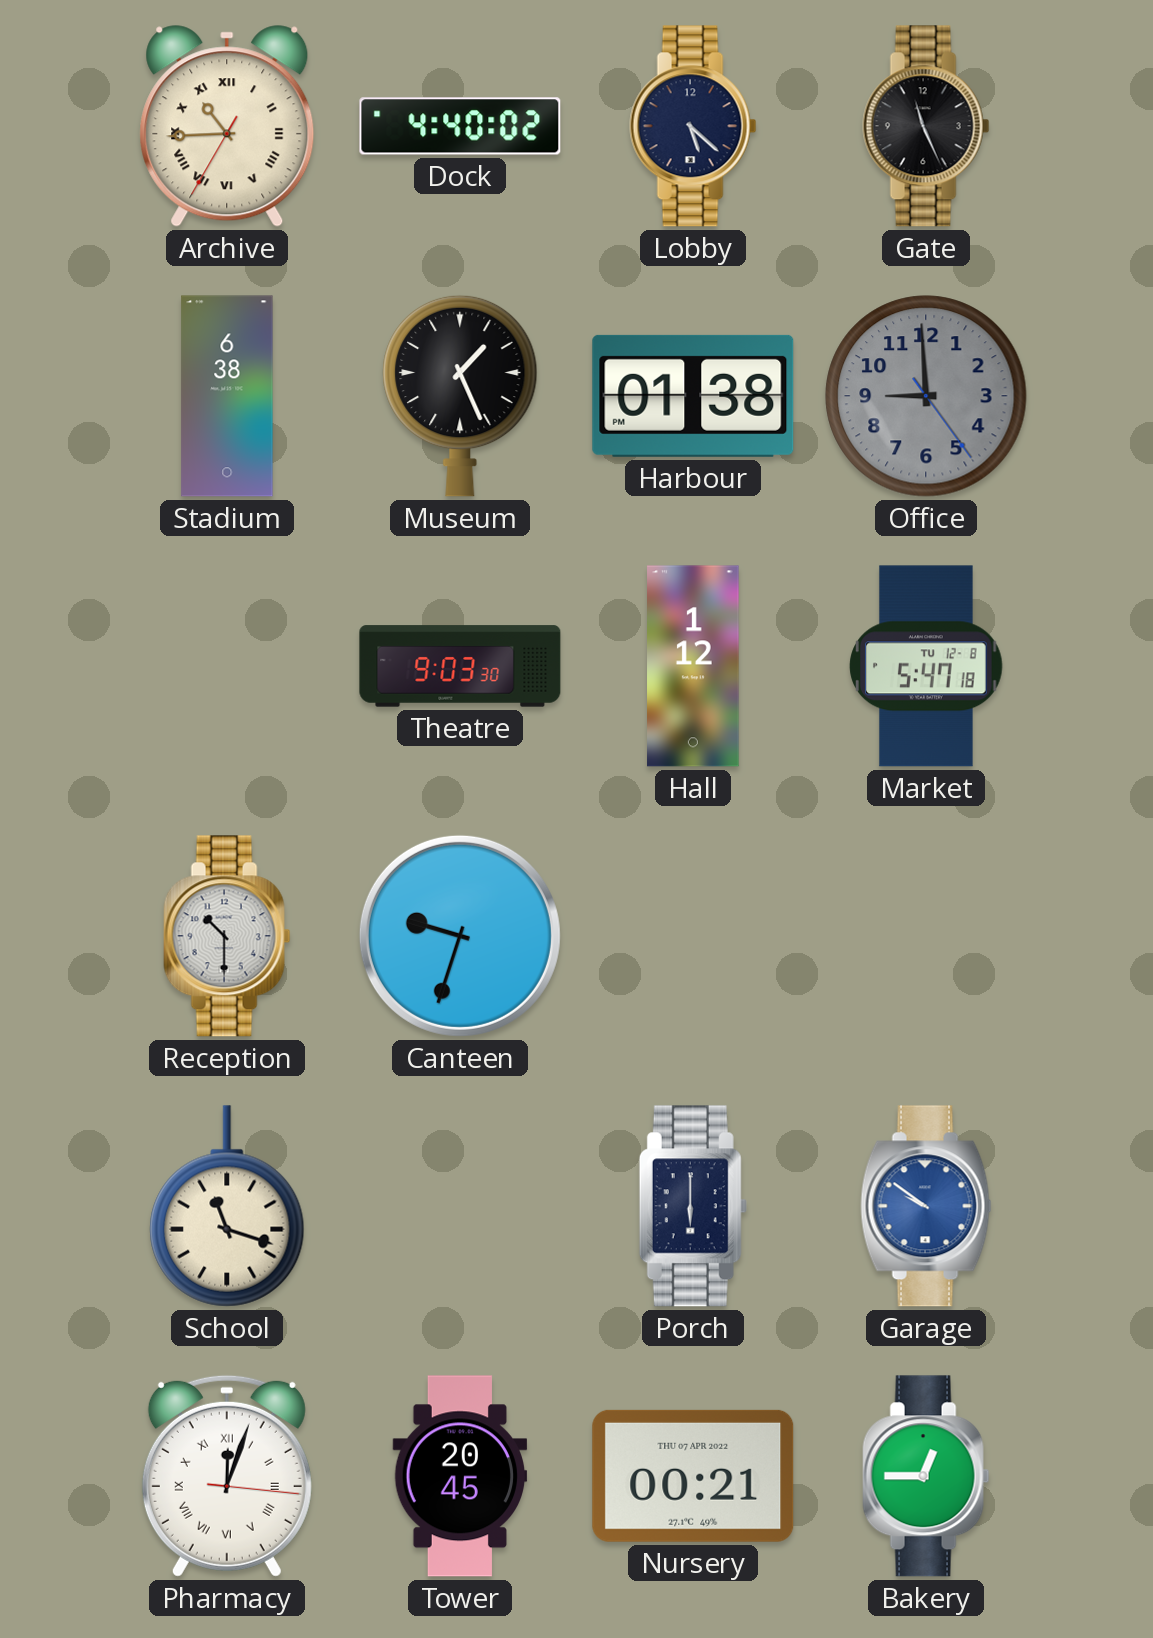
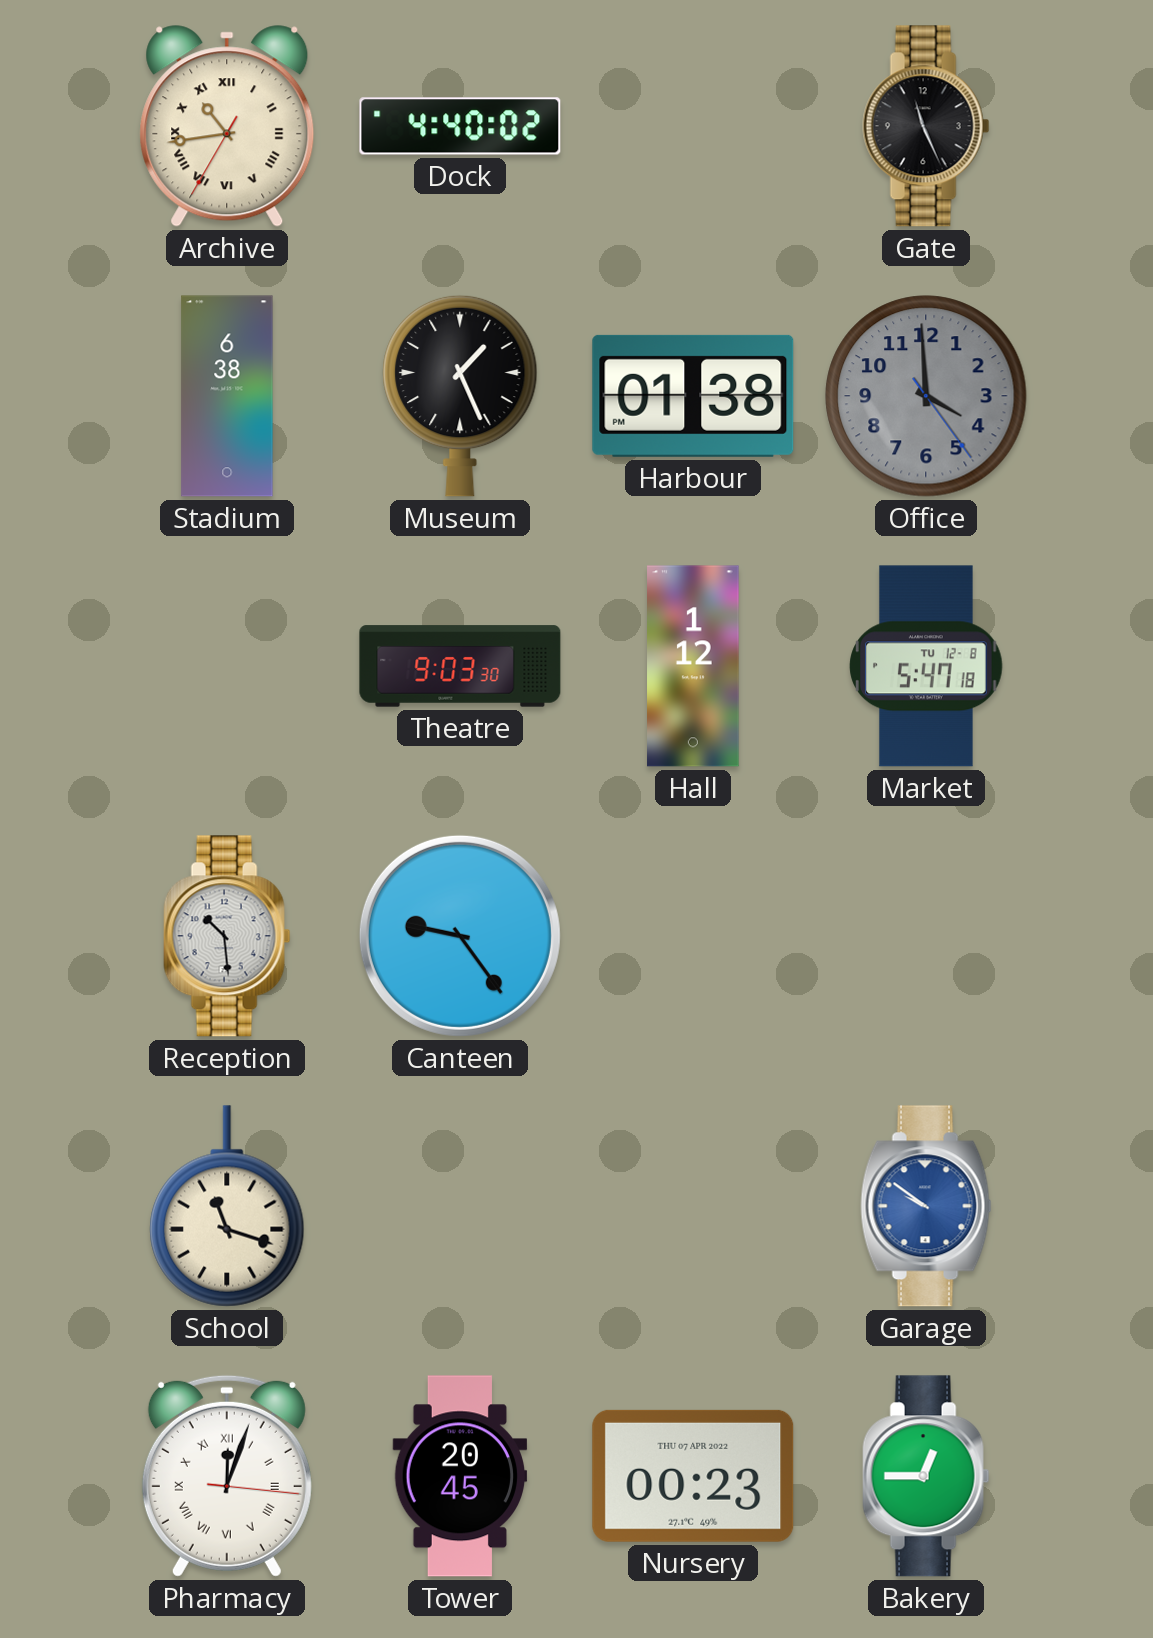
Archive: 10:44 -> 10:43 (227, 126)
Lobby: 5:22 -> none (693, 126)
Office: 8:59 -> 3:59 (926, 396)
Reception: 10:30 -> 10:29 (227, 936)
Canteen: 9:33 -> 9:24 (460, 936)
Porch: 6:00 -> none (693, 1206)
Nursery: 00:21 -> 00:23 (693, 1476)
